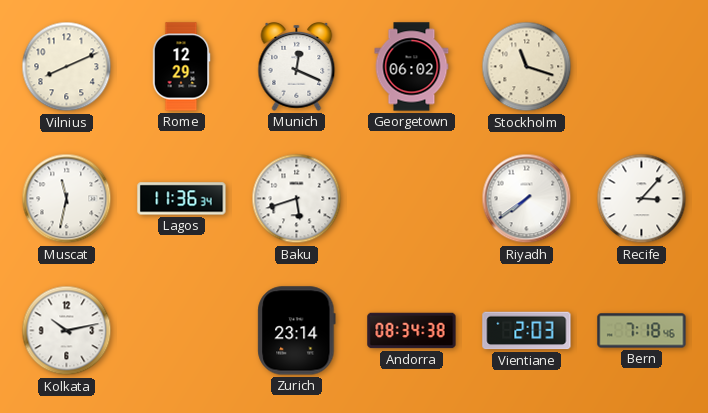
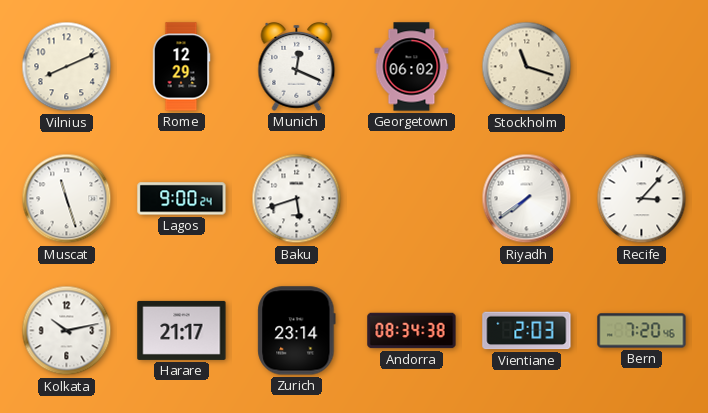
Muscat: 11:32 -> 11:27 (67, 199)
Lagos: 11:36 -> 9:00 (182, 199)
Harare: none -> 21:17 (182, 330)
Bern: 7:18 -> 7:20 (642, 331)
